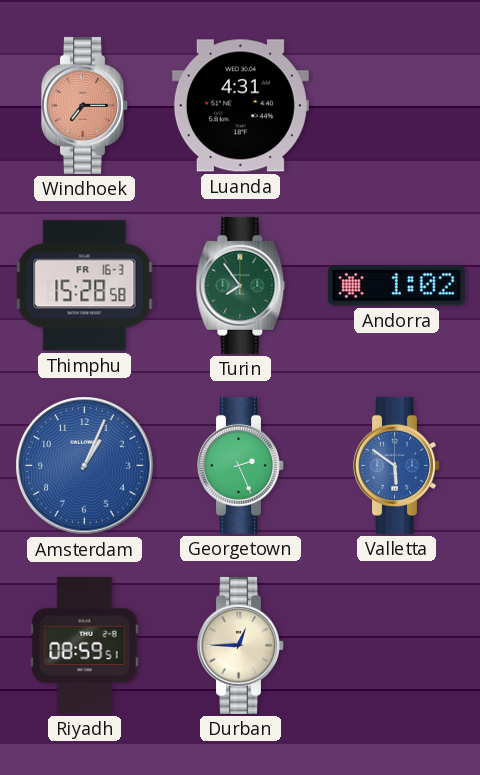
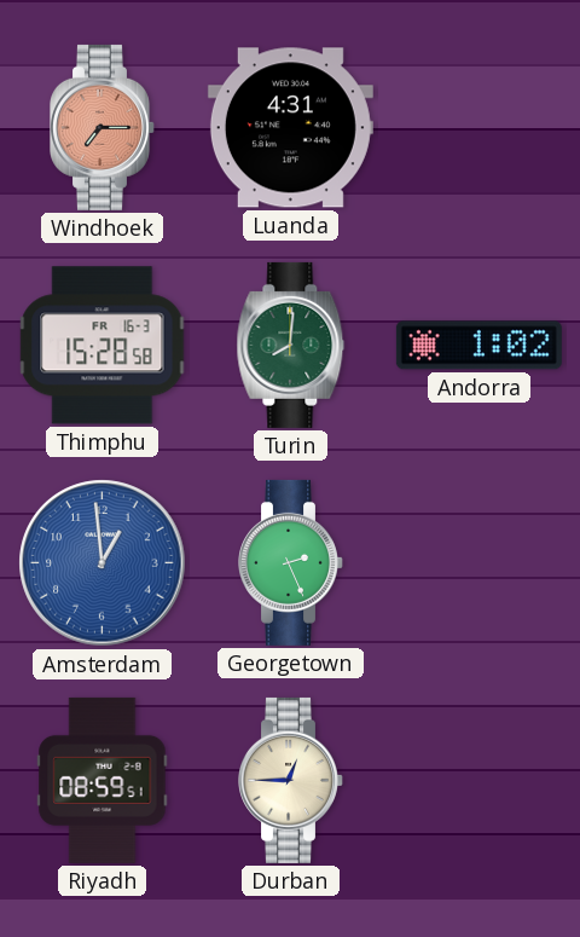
Turin: 7:54 -> 8:01 (291, 345)
Amsterdam: 1:04 -> 12:59 (103, 563)
Valletta: 5:51 -> none (397, 465)
